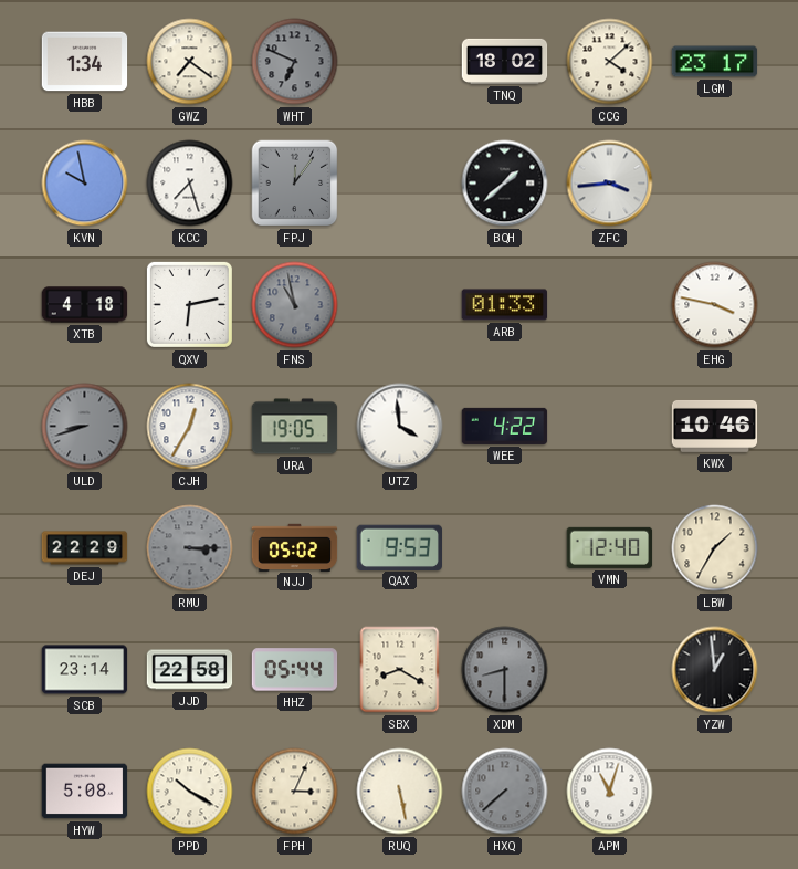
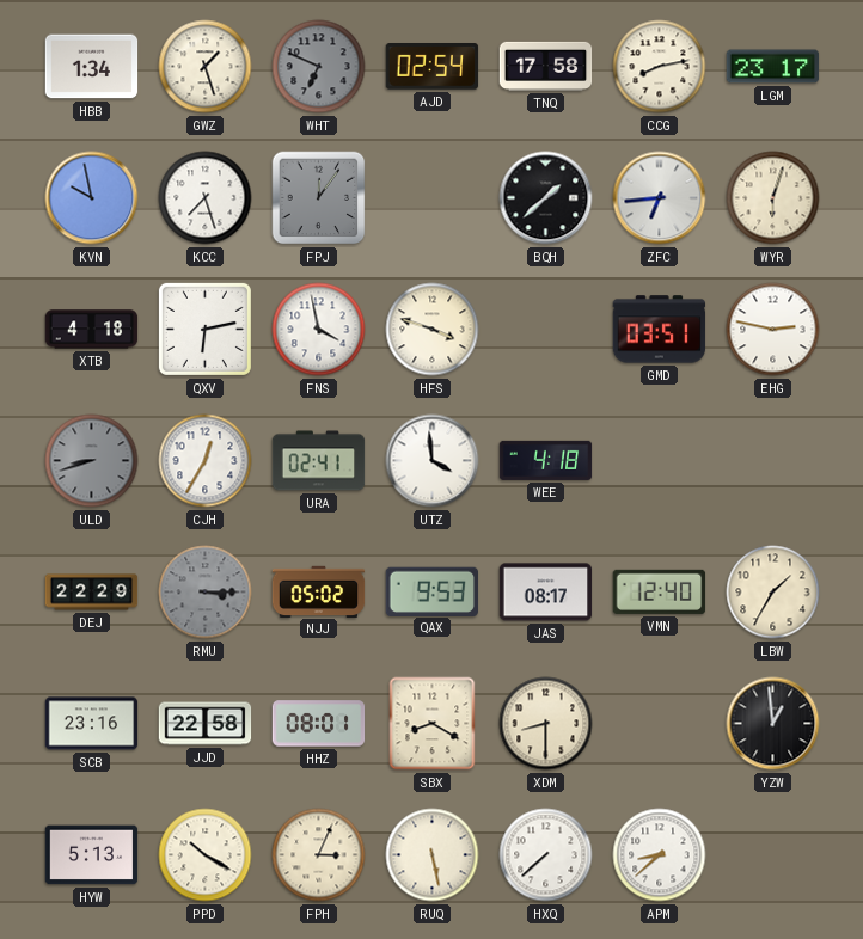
GWZ: 7:21 -> 1:27 (206, 67)
AJD: none -> 02:54 (433, 67)
TNQ: 18:02 -> 17:58 (546, 66)
CCG: 4:08 -> 8:13 (660, 67)
ZFC: 3:44 -> 6:44 (660, 198)
WYR: none -> 6:03 (773, 198)
FNS: 10:58 -> 3:58 (319, 330)
FNS dial: grey -> white (319, 330)
HFS: none -> 3:48 (433, 330)
ARB: 01:33 -> none (505, 305)
GMD: none -> 03:51 (660, 330)
EHG: 3:47 -> 2:47 (773, 330)
URA: 19:05 -> 02:41 (319, 461)
WEE: 4:22 -> 4:18 (546, 460)
KWX: 10:46 -> none (715, 426)
JAS: none -> 08:17 (546, 593)
SCB: 23:14 -> 23:16 (92, 724)
HHZ: 05:44 -> 08:01 (319, 724)
XDM dial: grey -> cream (546, 724)
HYW: 5:08 -> 5:13 (92, 855)
HXQ dial: grey -> white (546, 855)
APM: 11:03 -> 8:38 (660, 855)
